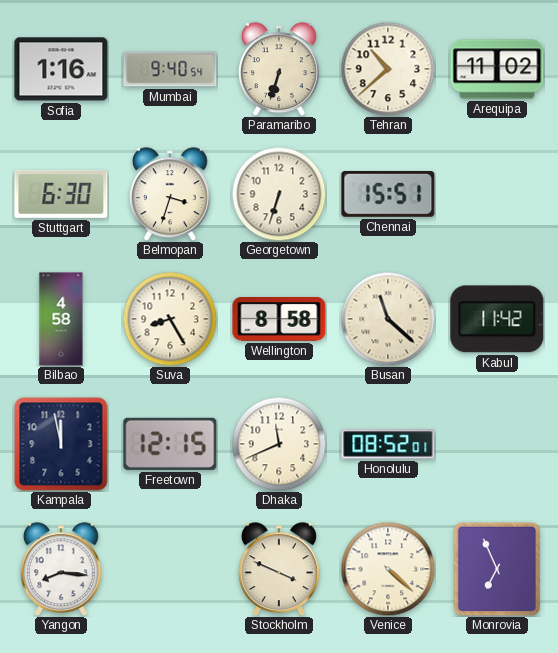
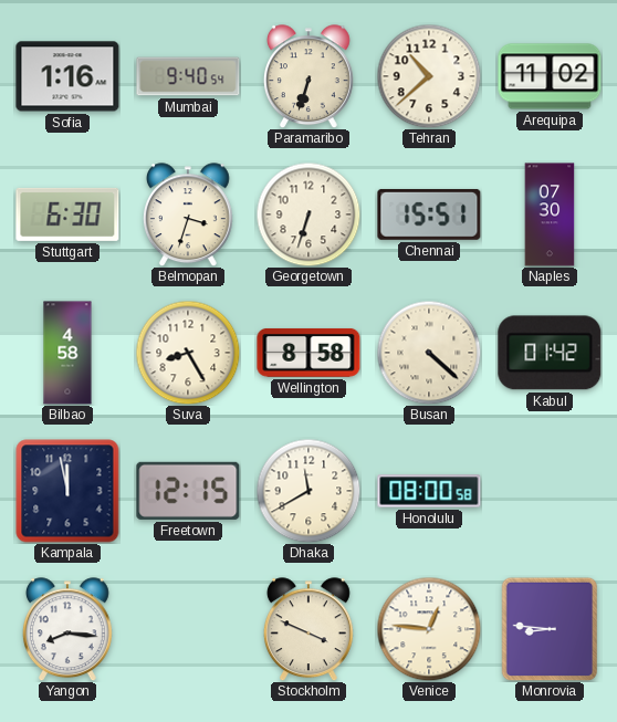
Naples: none -> 07:30 (550, 214)
Busan: 11:22 -> 4:22 (429, 353)
Kabul: 11:42 -> 01:42 (550, 353)
Dhaka: 11:41 -> 11:40 (308, 491)
Honolulu: 08:52 -> 08:00 (429, 491)
Venice: 4:22 -> 12:46 (429, 629)
Monrovia: 6:56 -> 8:46 (550, 629)
